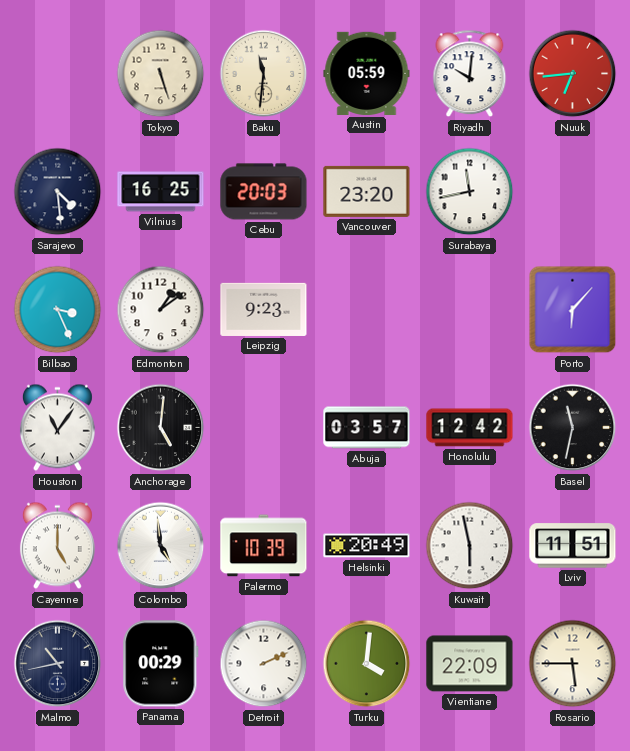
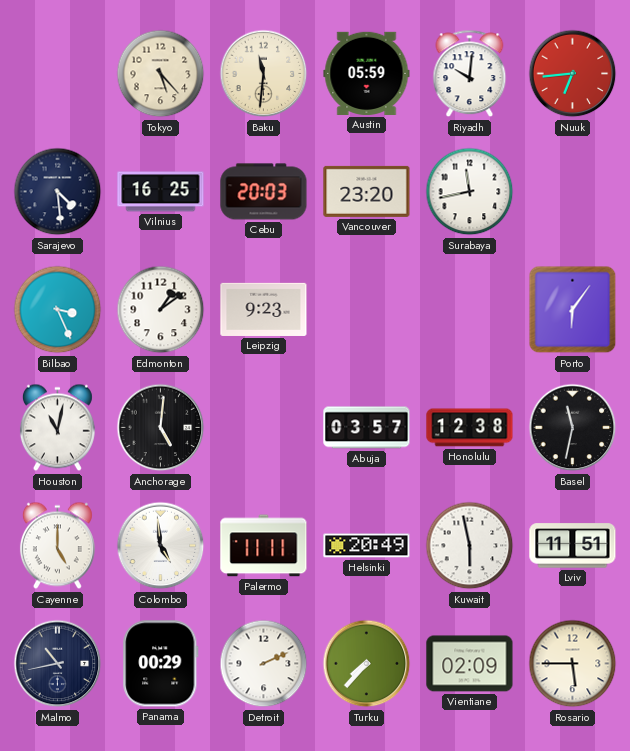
Tokyo: 5:27 -> 5:23 (161, 74)
Porto: 6:07 -> 6:06 (573, 310)
Houston: 11:06 -> 11:02 (57, 428)
Honolulu: 12:42 -> 12:38 (470, 428)
Palermo: 10:39 -> 11:11 (264, 546)
Turku: 4:01 -> 7:37 (367, 664)
Vientiane: 22:09 -> 02:09 (470, 664)
